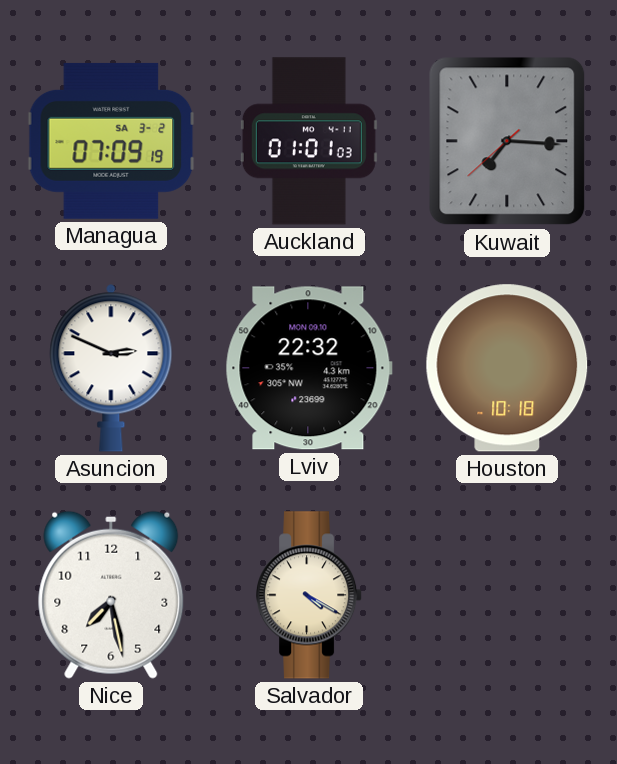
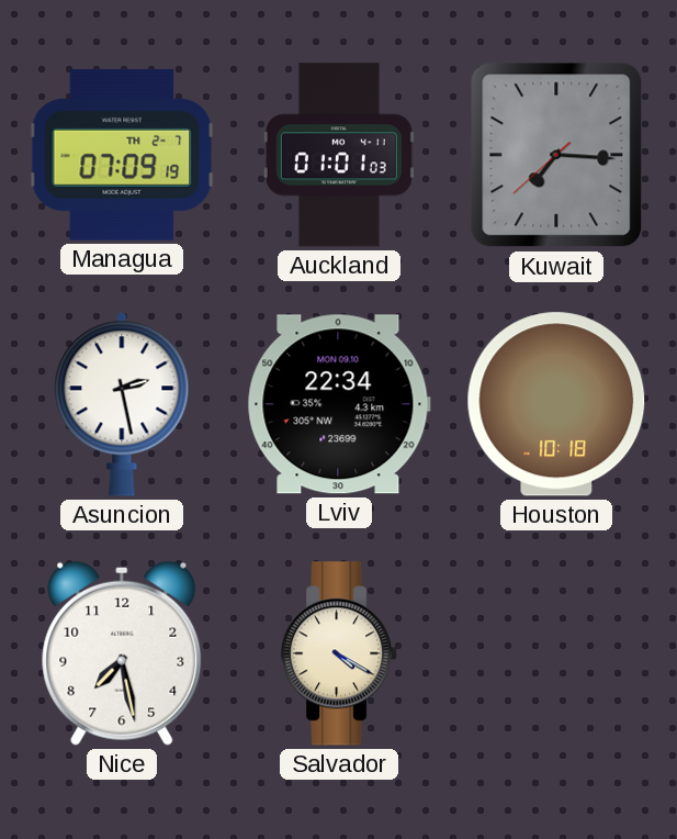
Managua date: SA 3-2 -> TH 2-7 (122, 155)
Asuncion: 2:49 -> 2:28 (122, 404)
Lviv: 22:32 -> 22:34 (339, 404)
